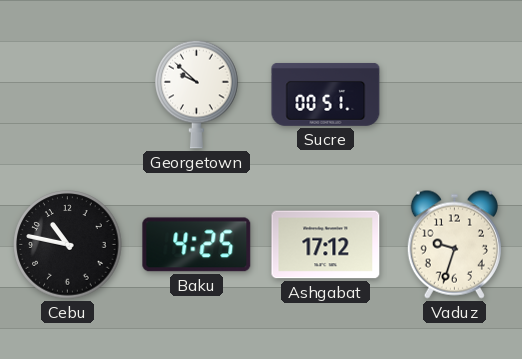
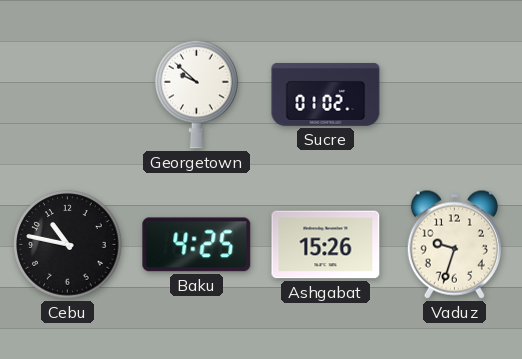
Sucre: 00:51 -> 01:02 (326, 95)
Ashgabat: 17:12 -> 15:26 (326, 245)
